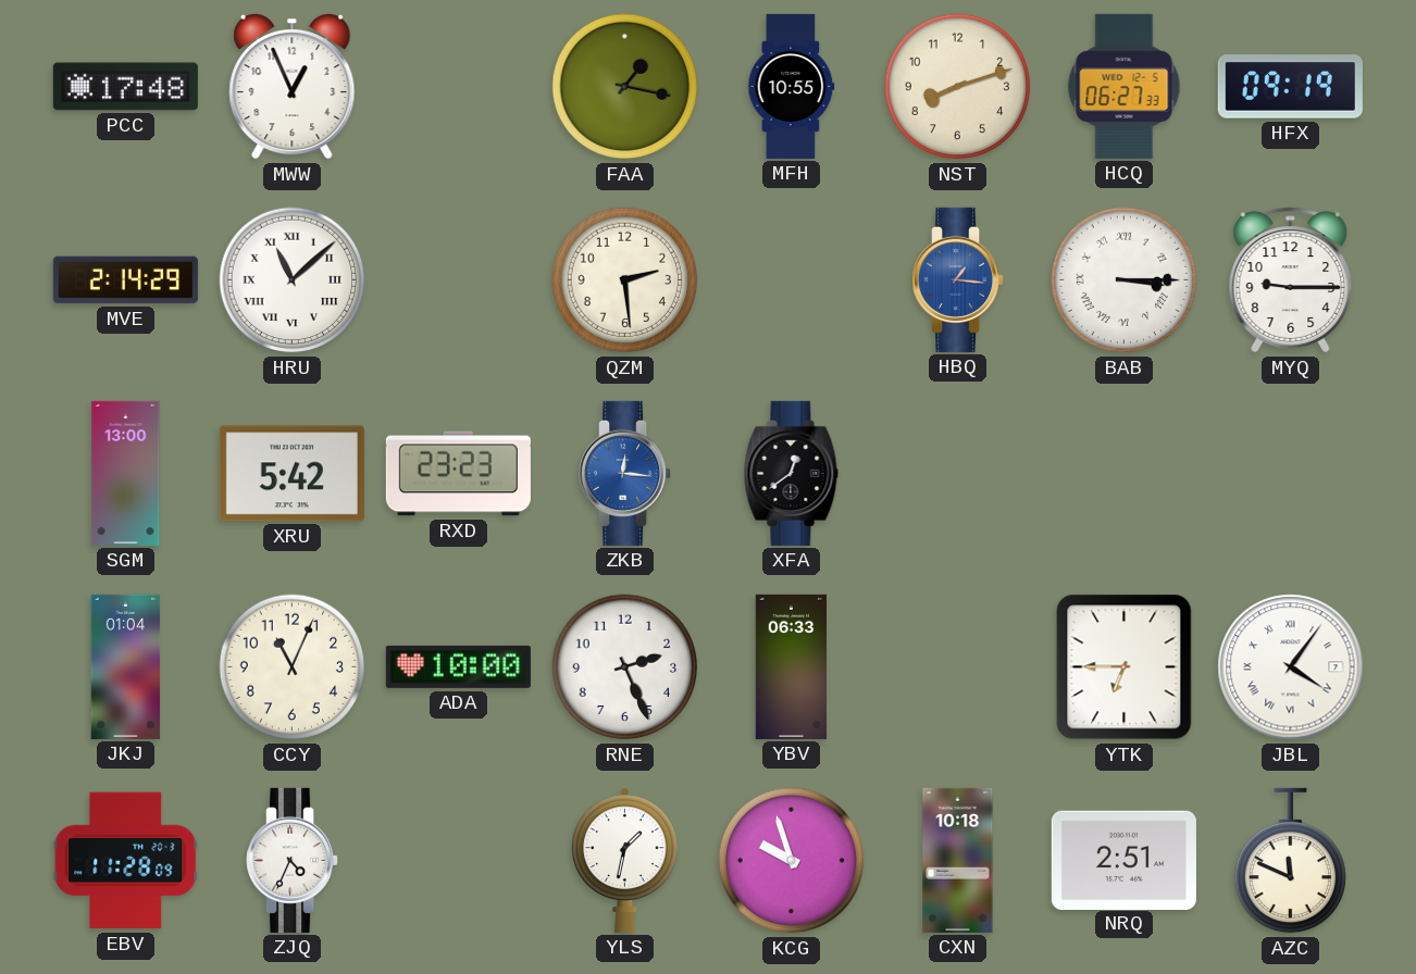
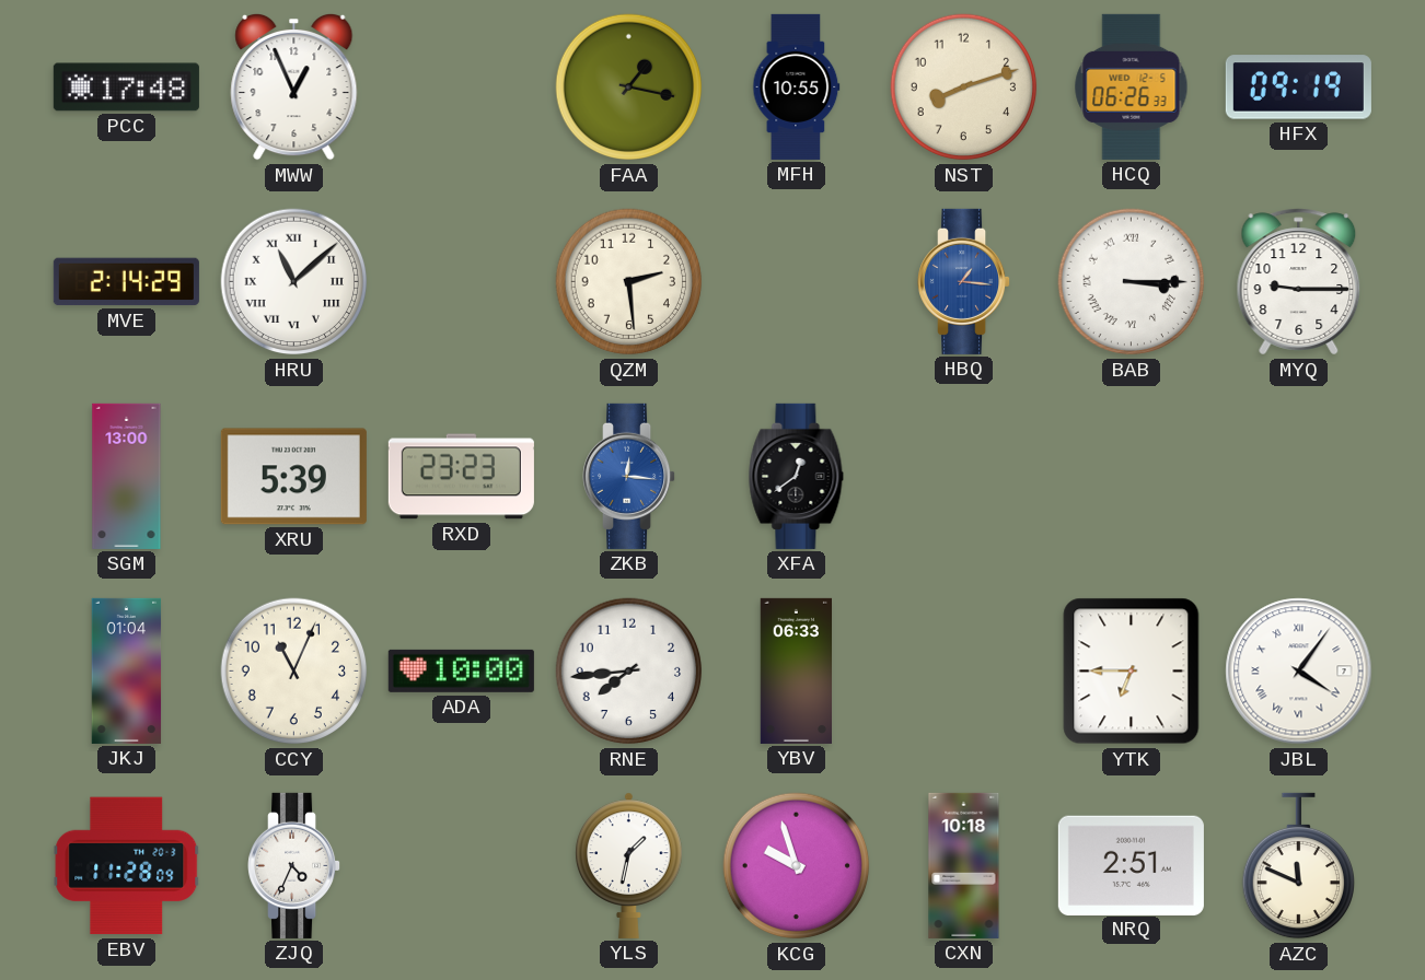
HCQ: 06:27 -> 06:26 (1132, 86)
XRU: 5:42 -> 5:39 (293, 477)
RNE: 2:26 -> 7:44 (629, 672)
